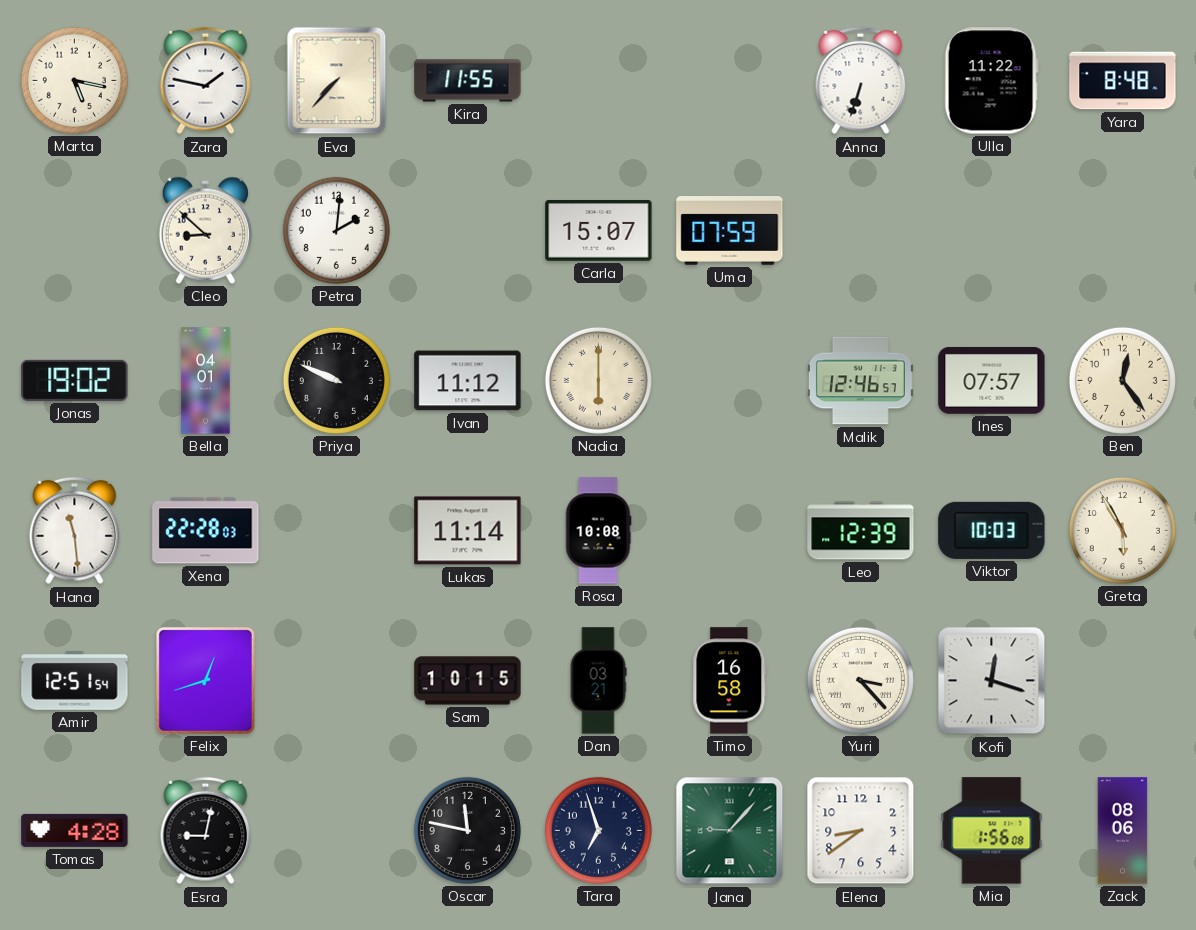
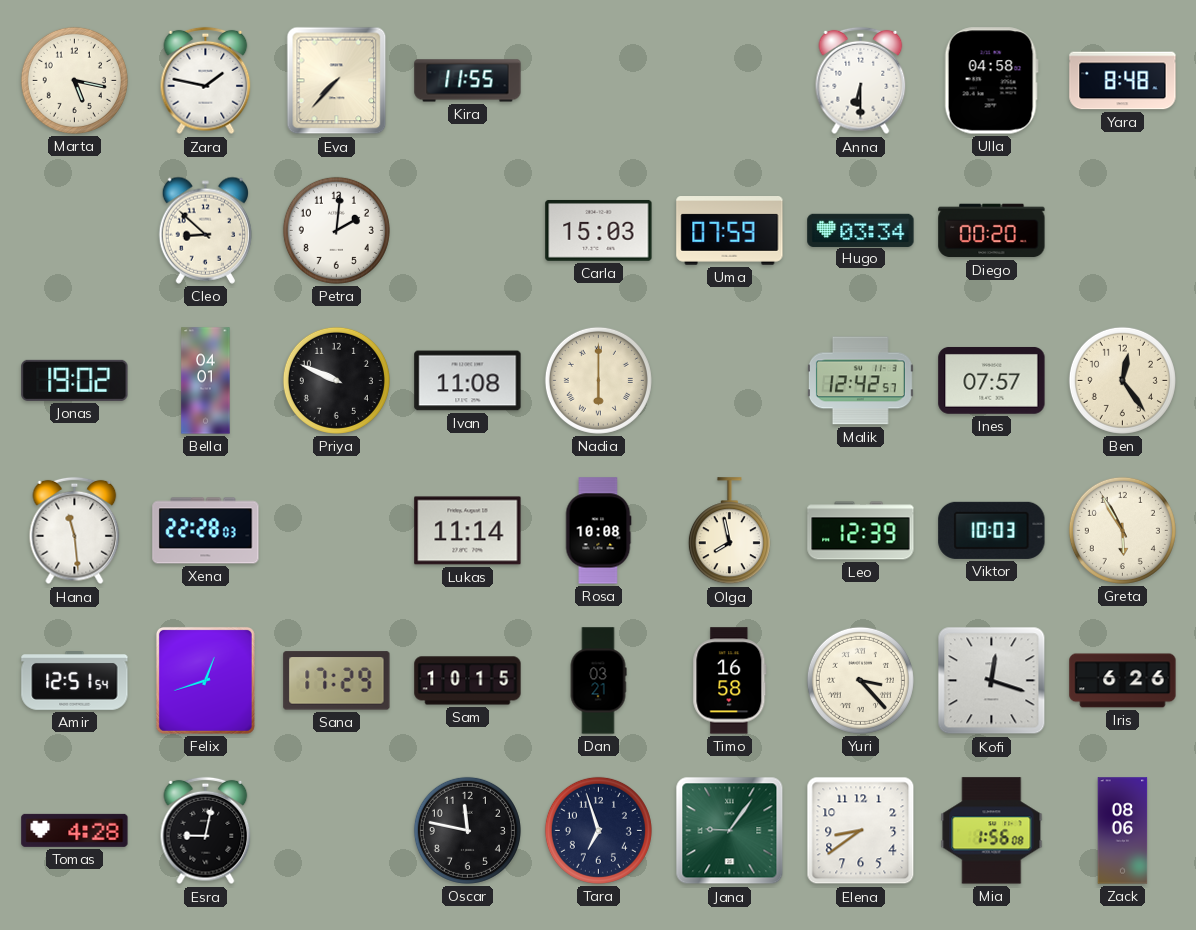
Anna: 6:33 -> 6:30 (861, 81)
Ulla: 11:22 -> 04:58 (991, 81)
Carla: 15:07 -> 15:03 (599, 230)
Hugo: none -> 03:34 (861, 230)
Diego: none -> 00:20 (992, 231)
Ivan: 11:12 -> 11:08 (468, 381)
Malik: 12:46 -> 12:42 (860, 381)
Olga: none -> 7:58 (729, 531)
Sana: none -> 17:29 (337, 681)
Iris: none -> 6:26 (1123, 681)
Jana: 9:07 -> 9:06 (730, 831)
